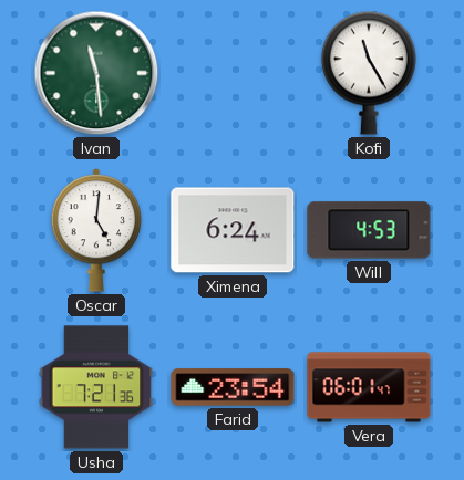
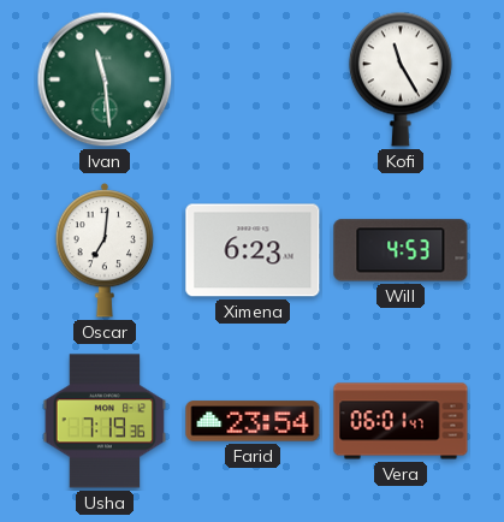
Oscar: 5:01 -> 7:01 (105, 250)
Ximena: 6:24 -> 6:23 (253, 250)
Usha: 7:21 -> 7:19 (105, 421)
